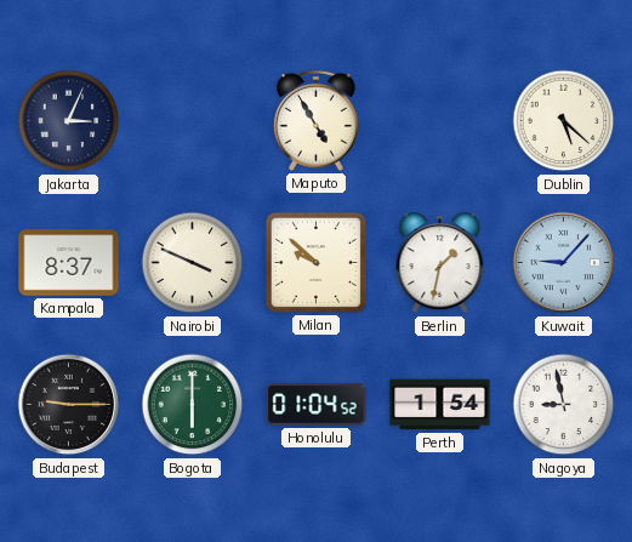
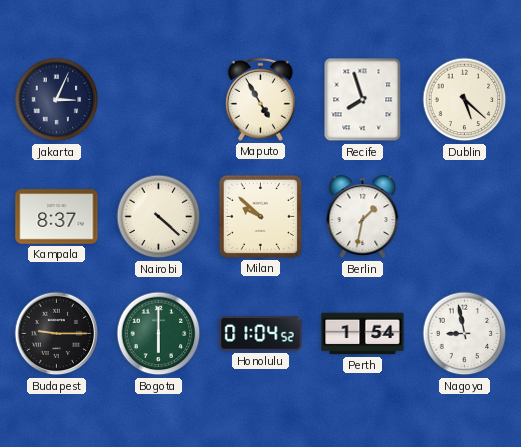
Recife: none -> 7:57 (363, 100)
Nairobi: 3:49 -> 4:22 (159, 217)
Kuwait: 9:07 -> none (564, 263)
